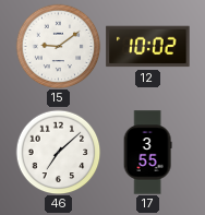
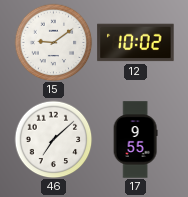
17: 3:55 -> 9:55 (135, 140)
